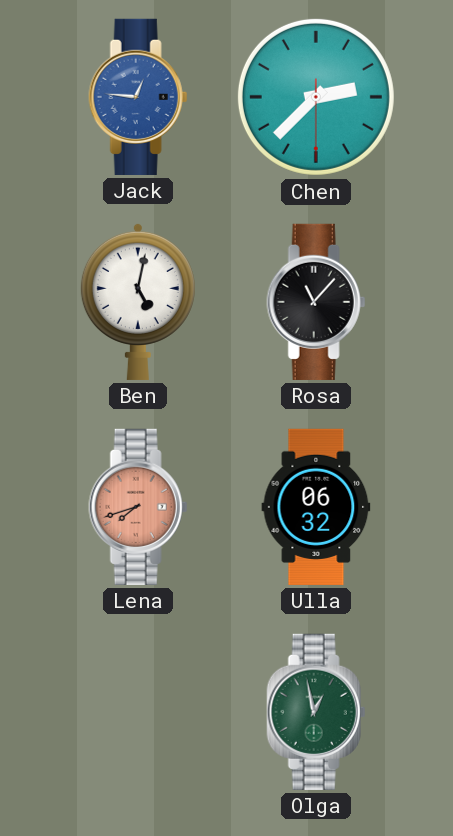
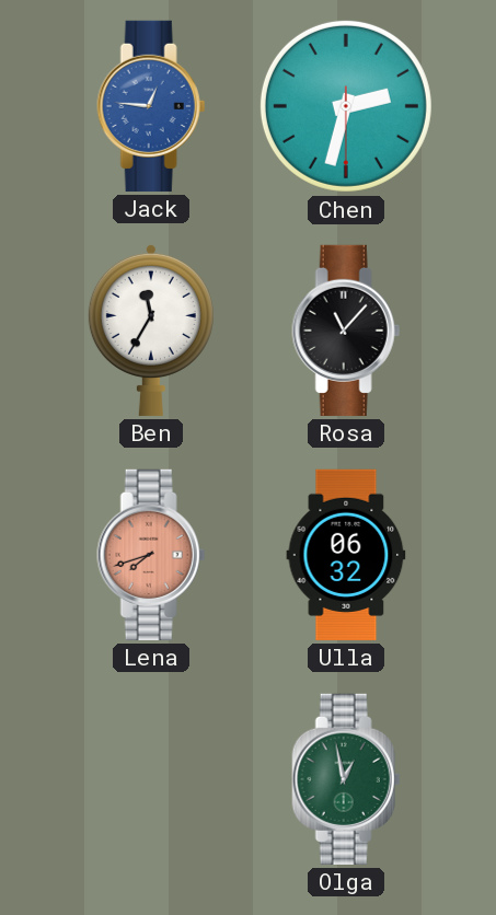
Chen: 2:37 -> 2:32 (346, 106)
Ben: 5:02 -> 11:35 (151, 329)
